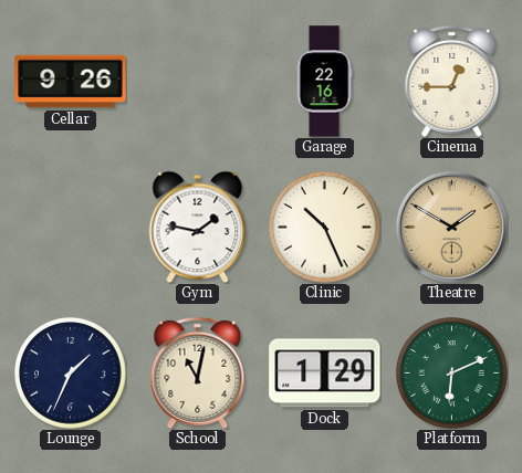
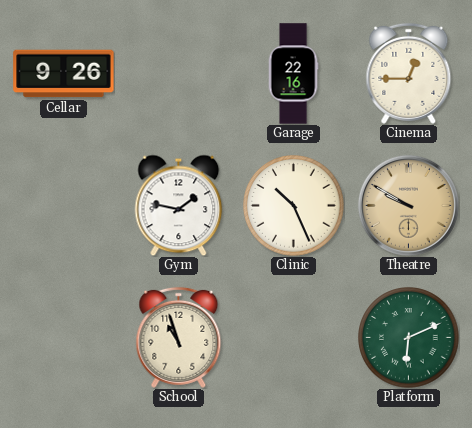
Theatre: 1:50 -> 9:50 (408, 205)
Lounge: 1:34 -> none (71, 374)
School: 11:02 -> 10:57 (179, 337)
Dock: 1:29 -> none (325, 374)
